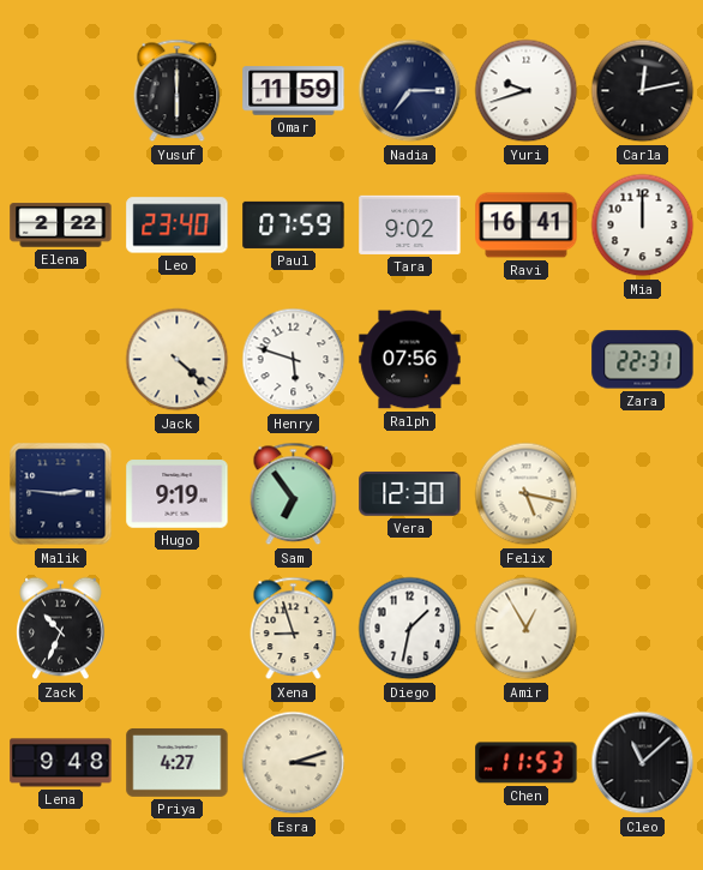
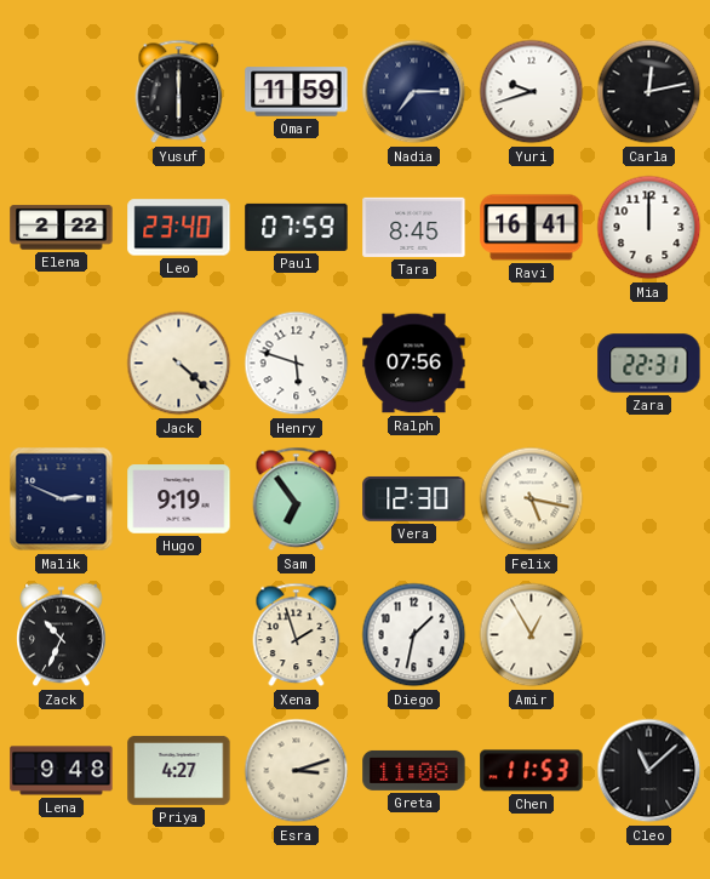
Tara: 9:02 -> 8:45 (414, 227)
Malik: 2:46 -> 2:49 (62, 500)
Xena: 8:57 -> 1:57 (297, 635)
Greta: none -> 11:08 (414, 770)
